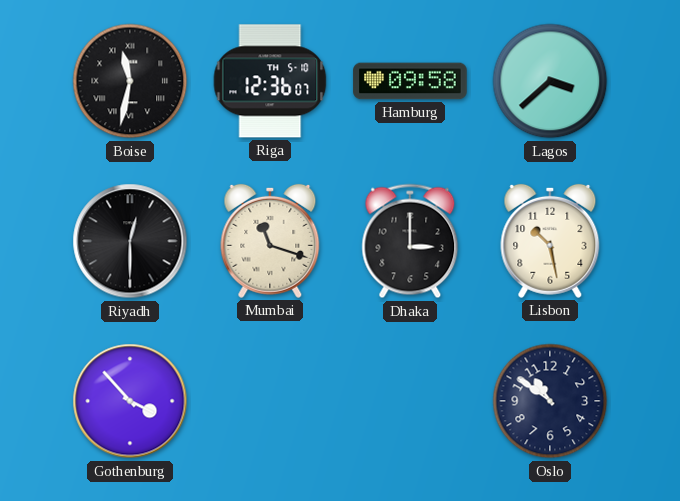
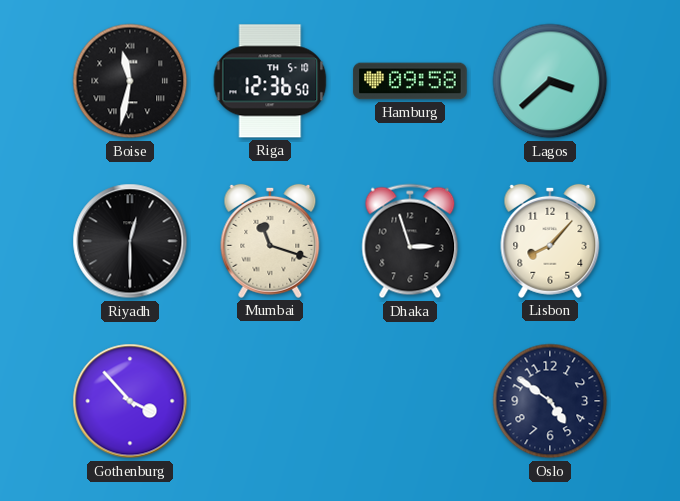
Riga: 12:36:07 -> 12:36:50 (270, 81)
Dhaka: 3:00 -> 2:57 (410, 241)
Lisbon: 10:28 -> 8:07 (550, 241)
Oslo: 10:51 -> 4:51 (550, 401)
